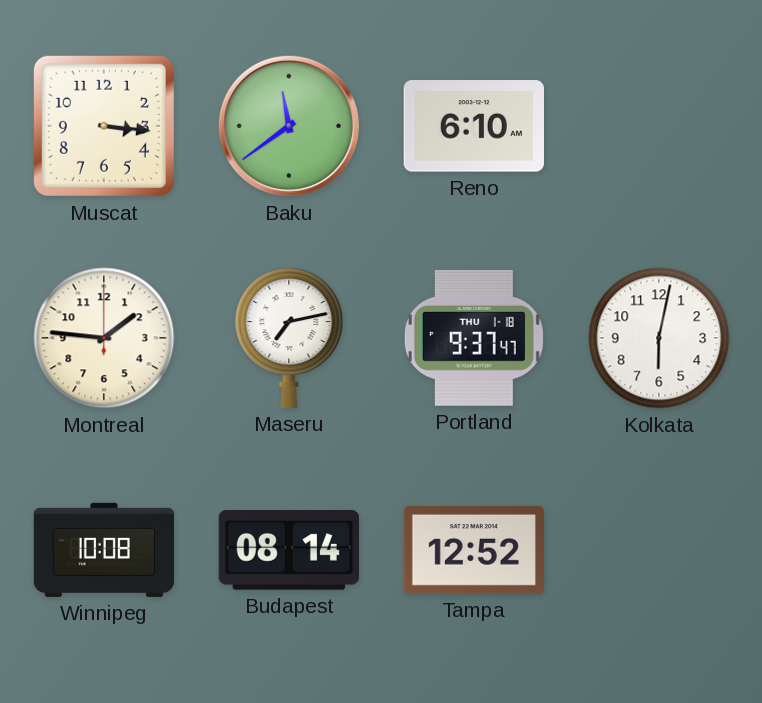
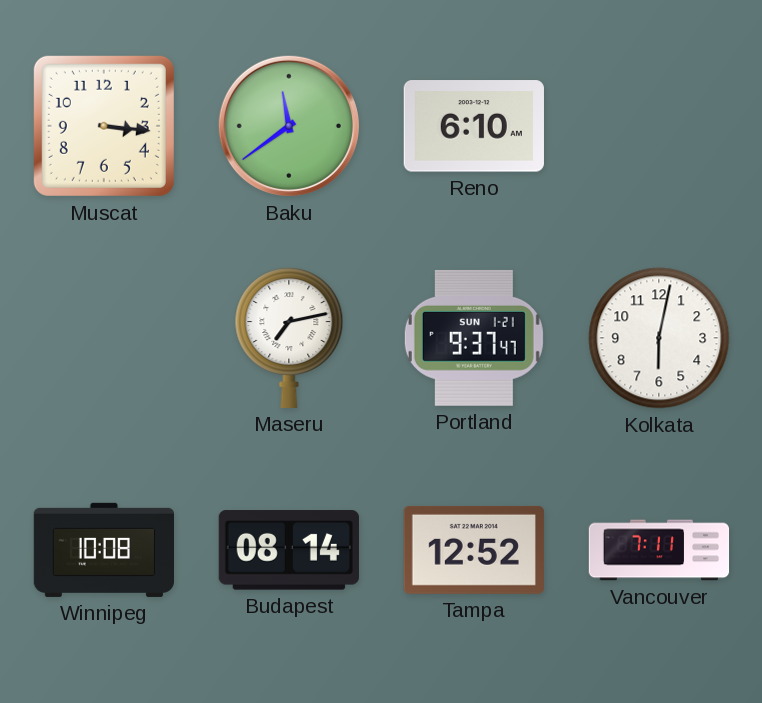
Montreal: 1:46 -> none (104, 338)
Portland date: THU 1-18 -> SUN 1-21 (474, 338)
Vancouver: none -> 7:11 (659, 550)
